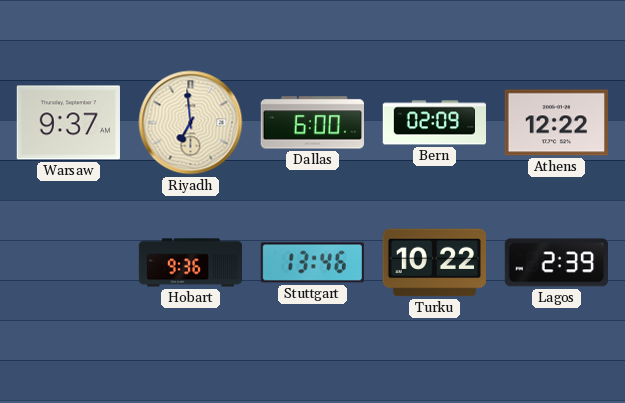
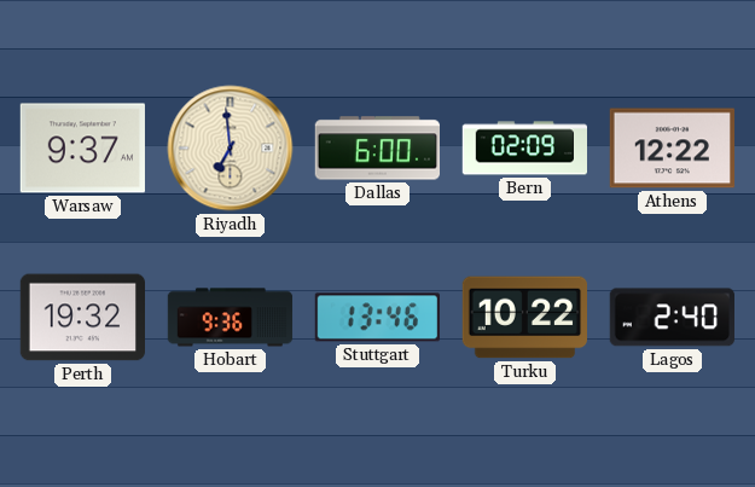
Perth: none -> 19:32 (82, 318)
Lagos: 2:39 -> 2:40 (672, 318)
